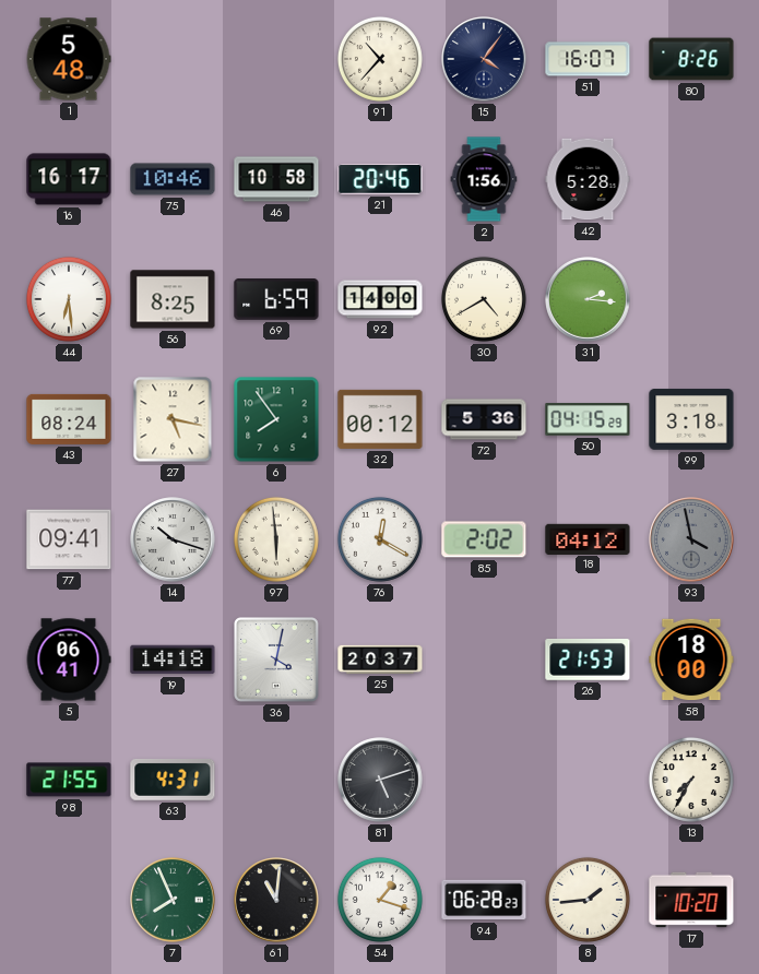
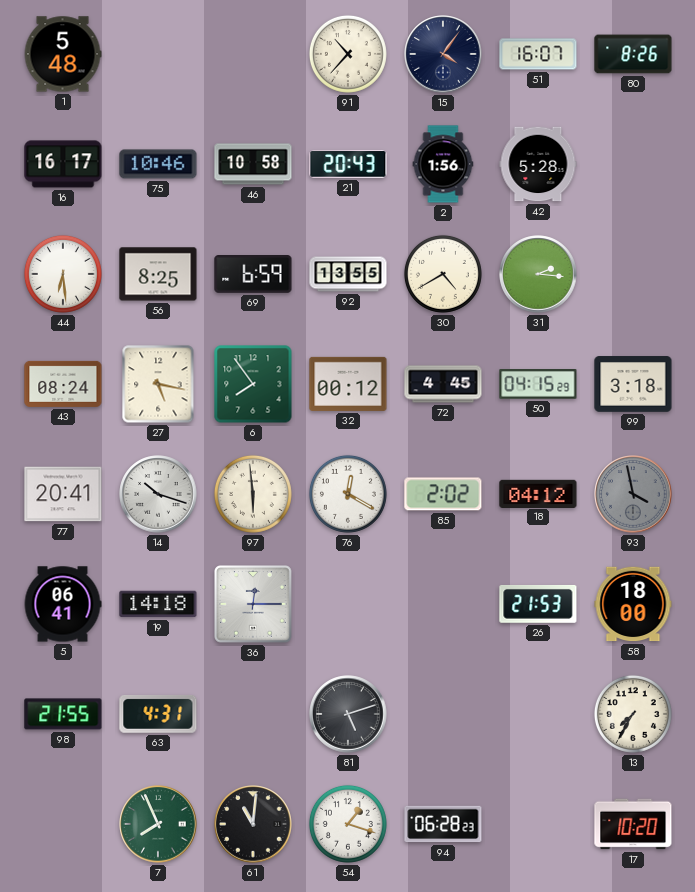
21: 20:46 -> 20:43 (348, 164)
92: 14:00 -> 13:55 (348, 274)
72: 5:36 -> 4:45 (443, 384)
77: 09:41 -> 20:41 (63, 494)
36: 4:02 -> 12:15 (253, 604)
25: 20:37 -> none (380, 660)
8: 1:44 -> none (588, 900)
